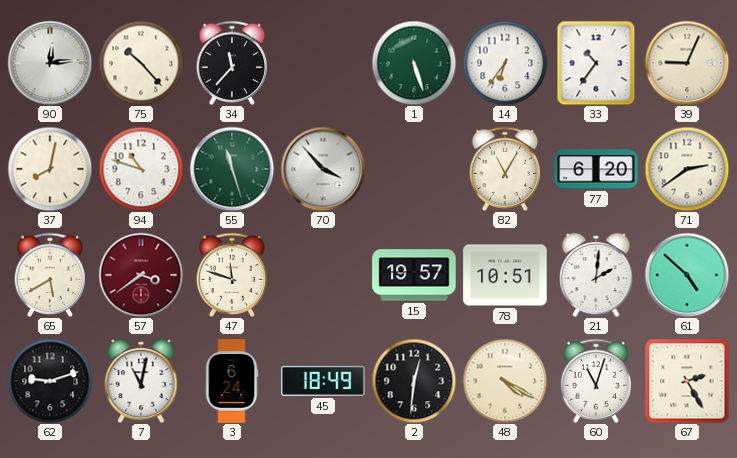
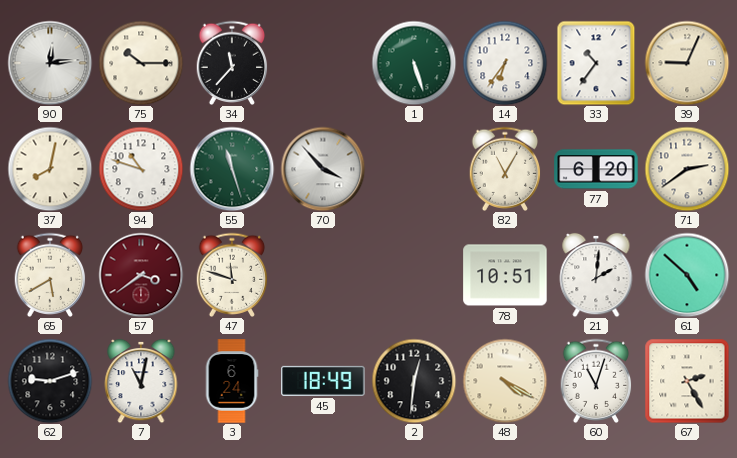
75: 10:23 -> 10:15 (141, 63)
15: 19:57 -> none (414, 275)
